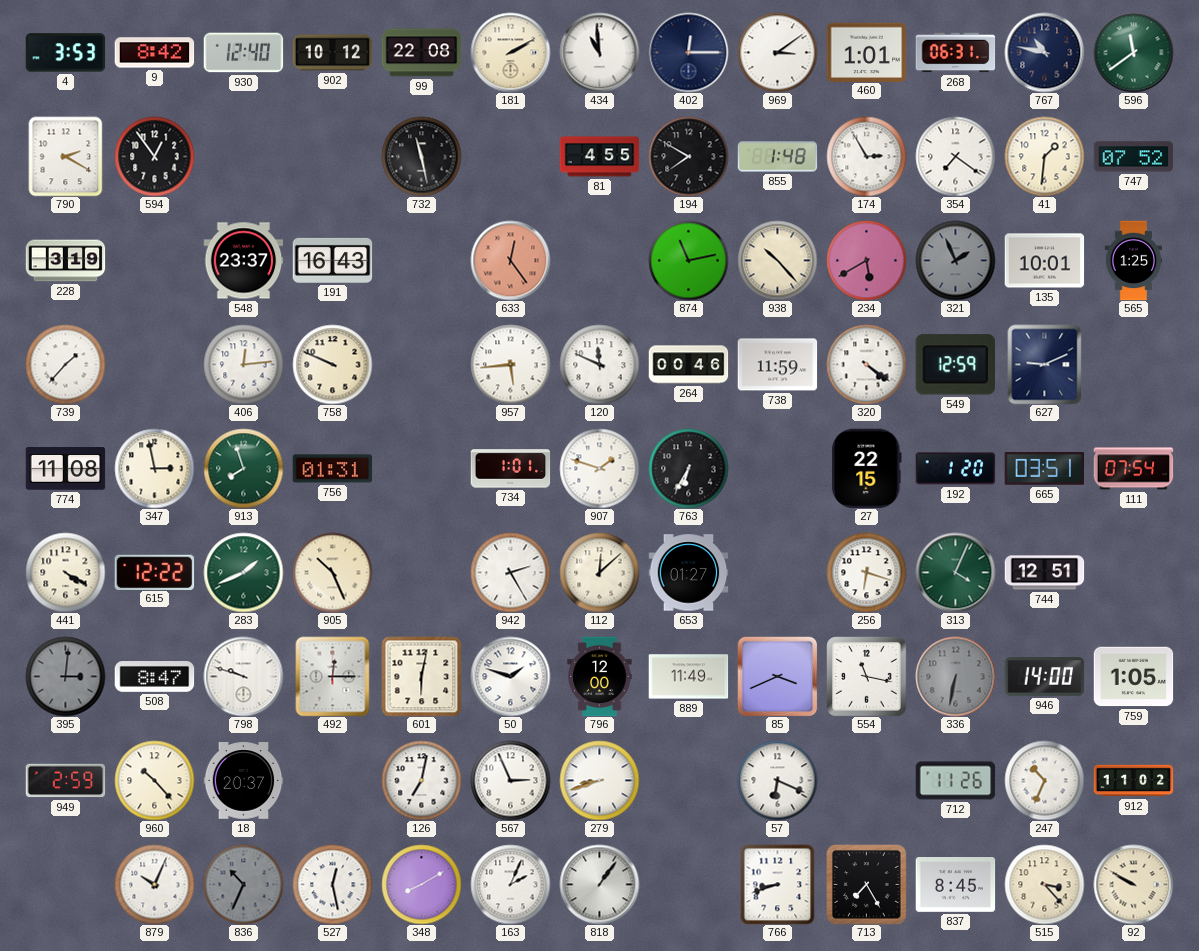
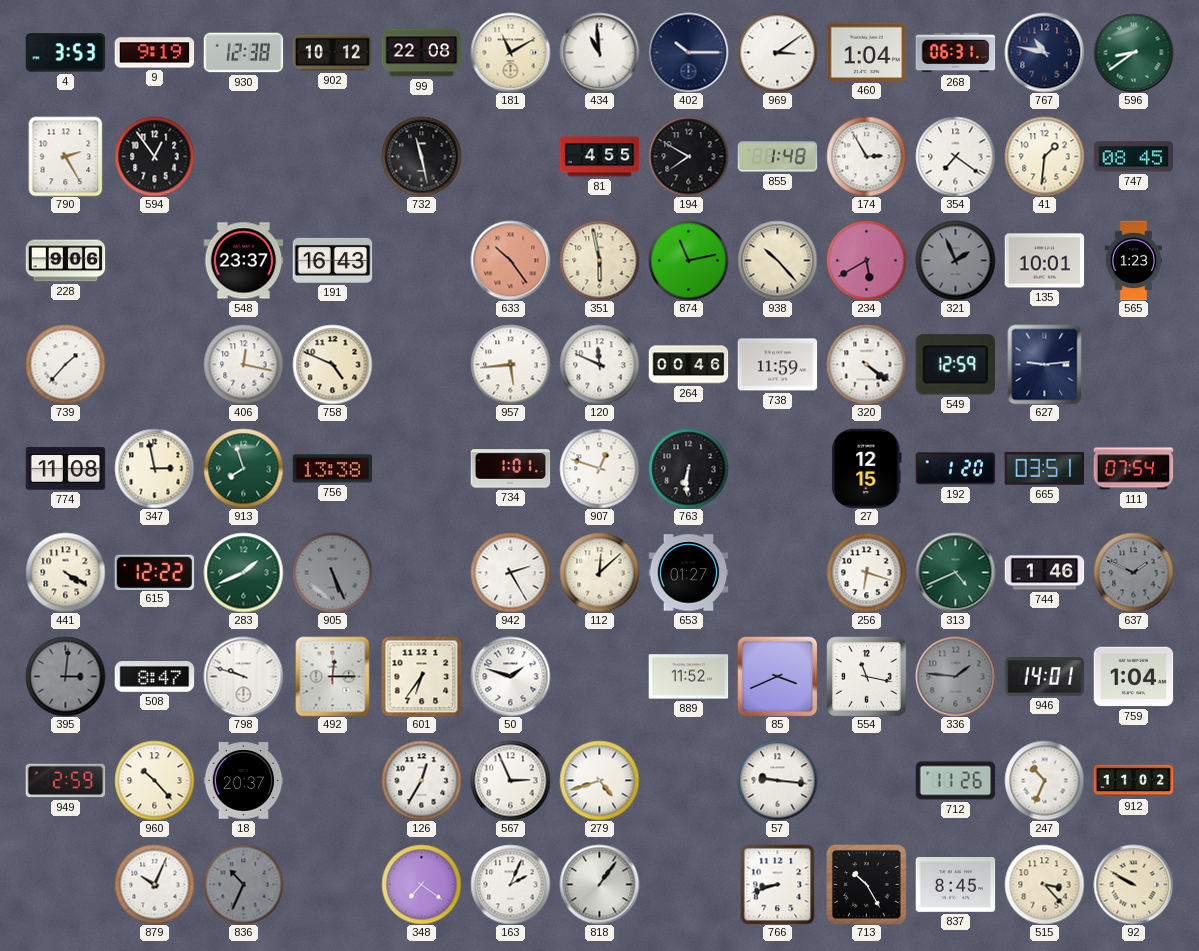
9: 8:42 -> 9:19 (154, 53)
930: 12:40 -> 12:38 (243, 53)
181: 2:10 -> 11:10 (510, 52)
402: 12:15 -> 10:15 (688, 52)
460: 1:01 -> 1:04 (866, 52)
596: 11:39 -> 8:39 (1133, 52)
790: 2:20 -> 2:25 (66, 156)
747: 07:52 -> 08:45 (1133, 157)
228: 3:19 -> 9:06 (65, 261)
633: 12:24 -> 10:24 (510, 260)
351: none -> 5:58 (599, 260)
565: 1:25 -> 1:23 (1134, 260)
406: 12:14 -> 12:17 (243, 364)
758: 9:49 -> 4:49 (332, 364)
627: 9:11 -> 9:14 (1045, 364)
756: 01:31 -> 13:38 (332, 469)
907: 1:48 -> 12:48 (599, 468)
763: 6:35 -> 6:31 (688, 468)
27: 22:15 -> 12:15 (867, 468)
905: 10:26 -> 5:26 (332, 572)
905 dial: cream -> grey (332, 572)
313: 4:04 -> 4:41 (955, 572)
744: 12:51 -> 1:46 (1044, 573)
637: none -> 1:49 (1133, 572)
601: 6:02 -> 6:36 (421, 676)
796: 12:00 -> none (600, 676)
889: 11:49 -> 11:52 (688, 677)
336: 6:32 -> 1:46 (955, 676)
946: 14:00 -> 14:01 (1044, 677)
759: 1:05 -> 1:04 (1133, 677)
126: 7:02 -> 12:35 (421, 780)
279: 8:42 -> 4:42 (599, 780)
57: 6:19 -> 9:16 (777, 780)
527: 12:28 -> none (332, 884)
348: 8:10 -> 7:21 (421, 884)
713: 7:25 -> 10:25 (867, 885)
